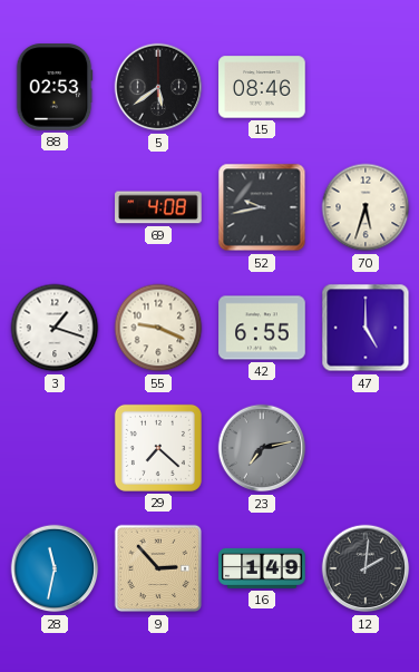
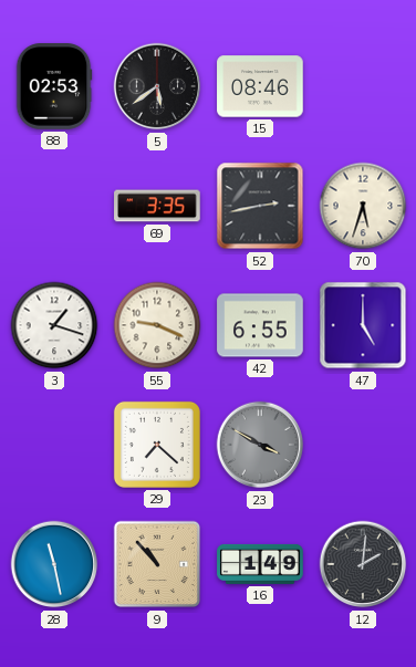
69: 4:08 -> 3:35 (157, 206)
52: 9:43 -> 2:43 (260, 206)
23: 7:13 -> 3:50 (260, 445)
28: 11:32 -> 11:28 (54, 564)
9: 2:53 -> 10:53 (157, 564)
